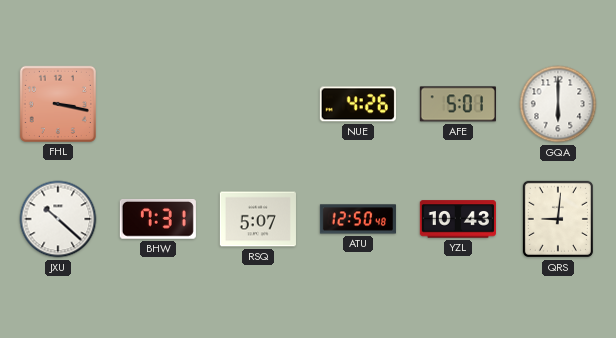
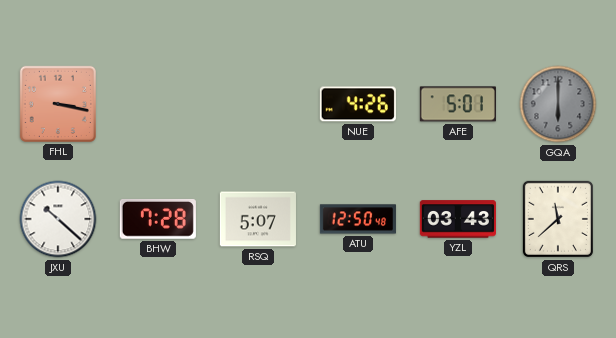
GQA dial: white -> grey (558, 104)
BHW: 7:31 -> 7:28 (158, 219)
YZL: 10:43 -> 03:43 (458, 219)
QRS: 9:01 -> 11:38 (558, 219)
